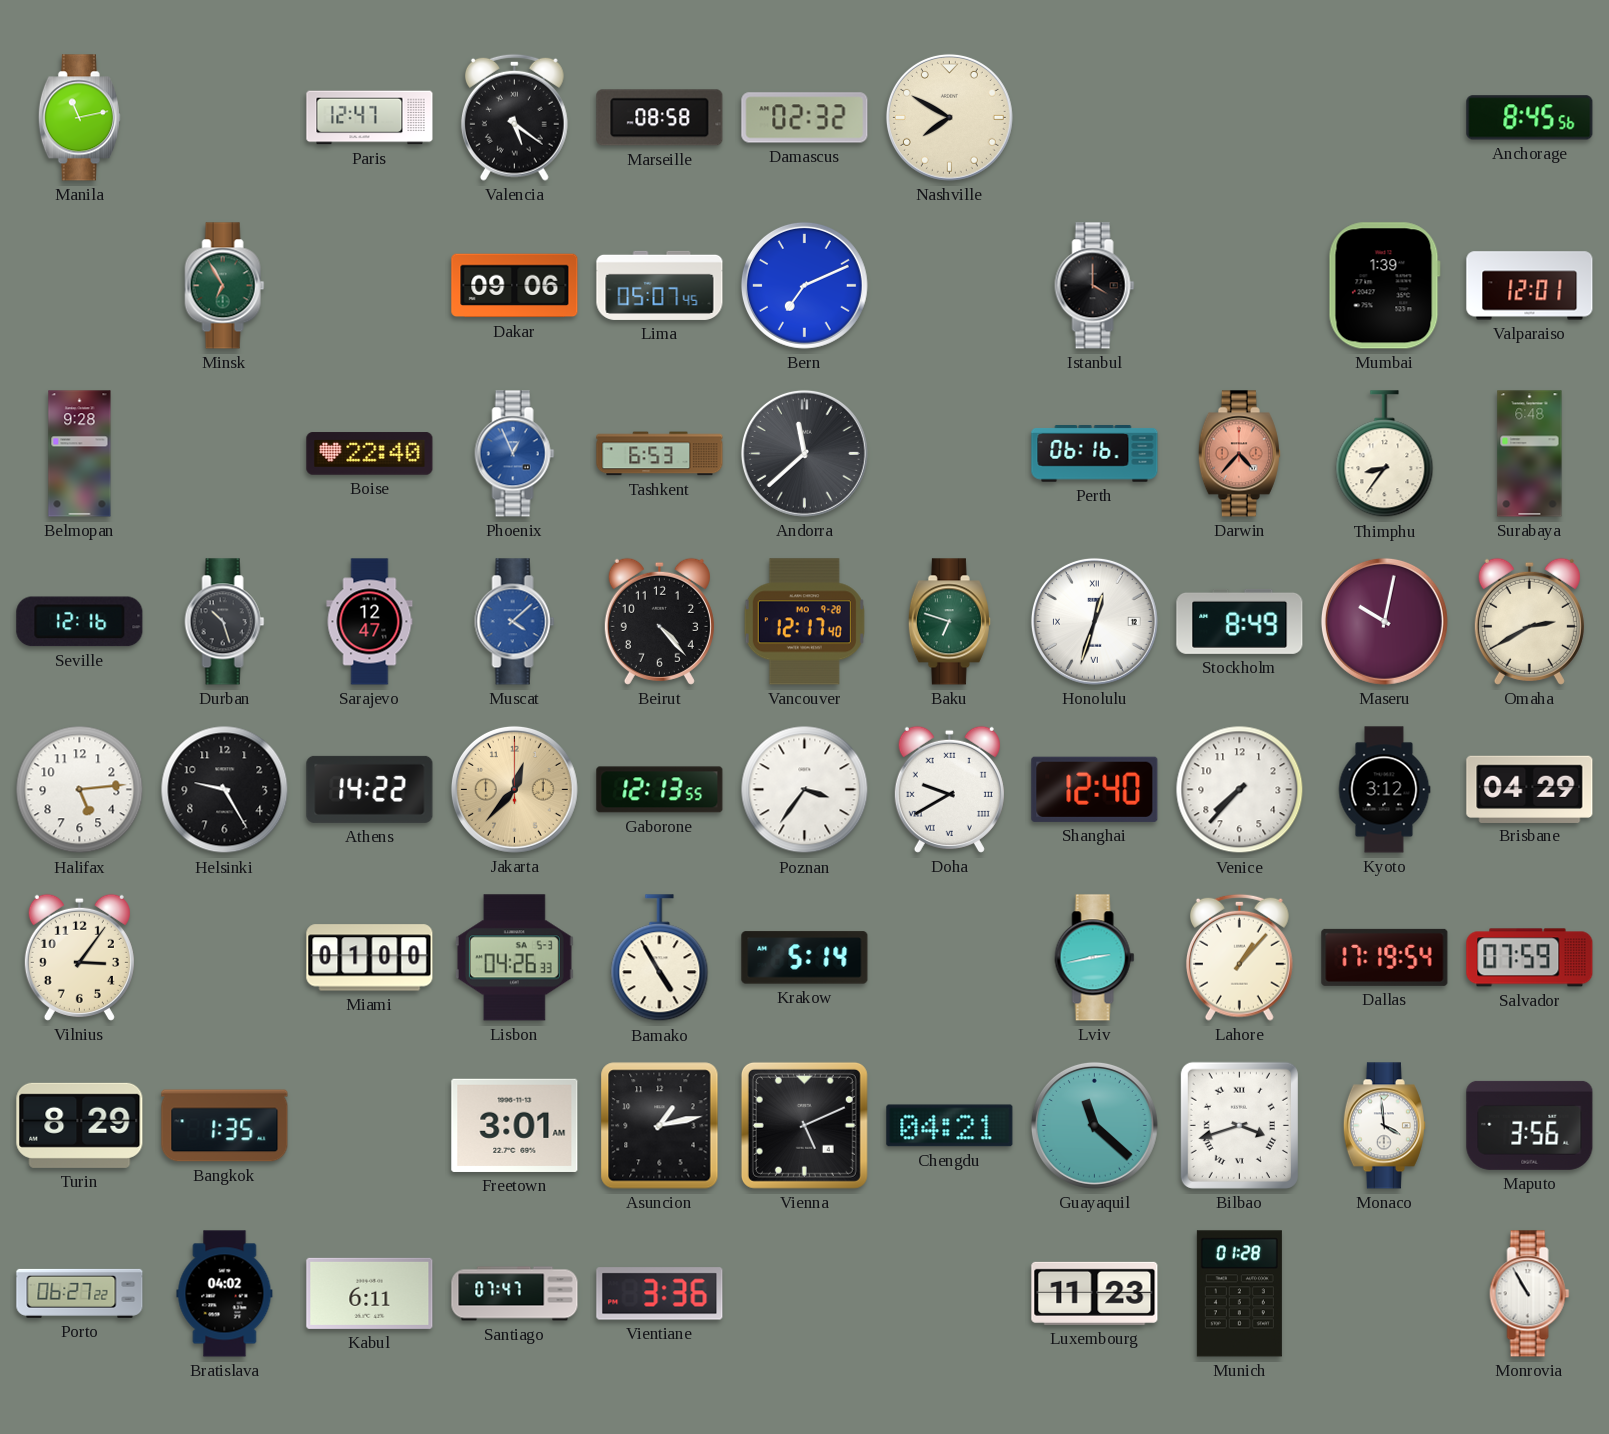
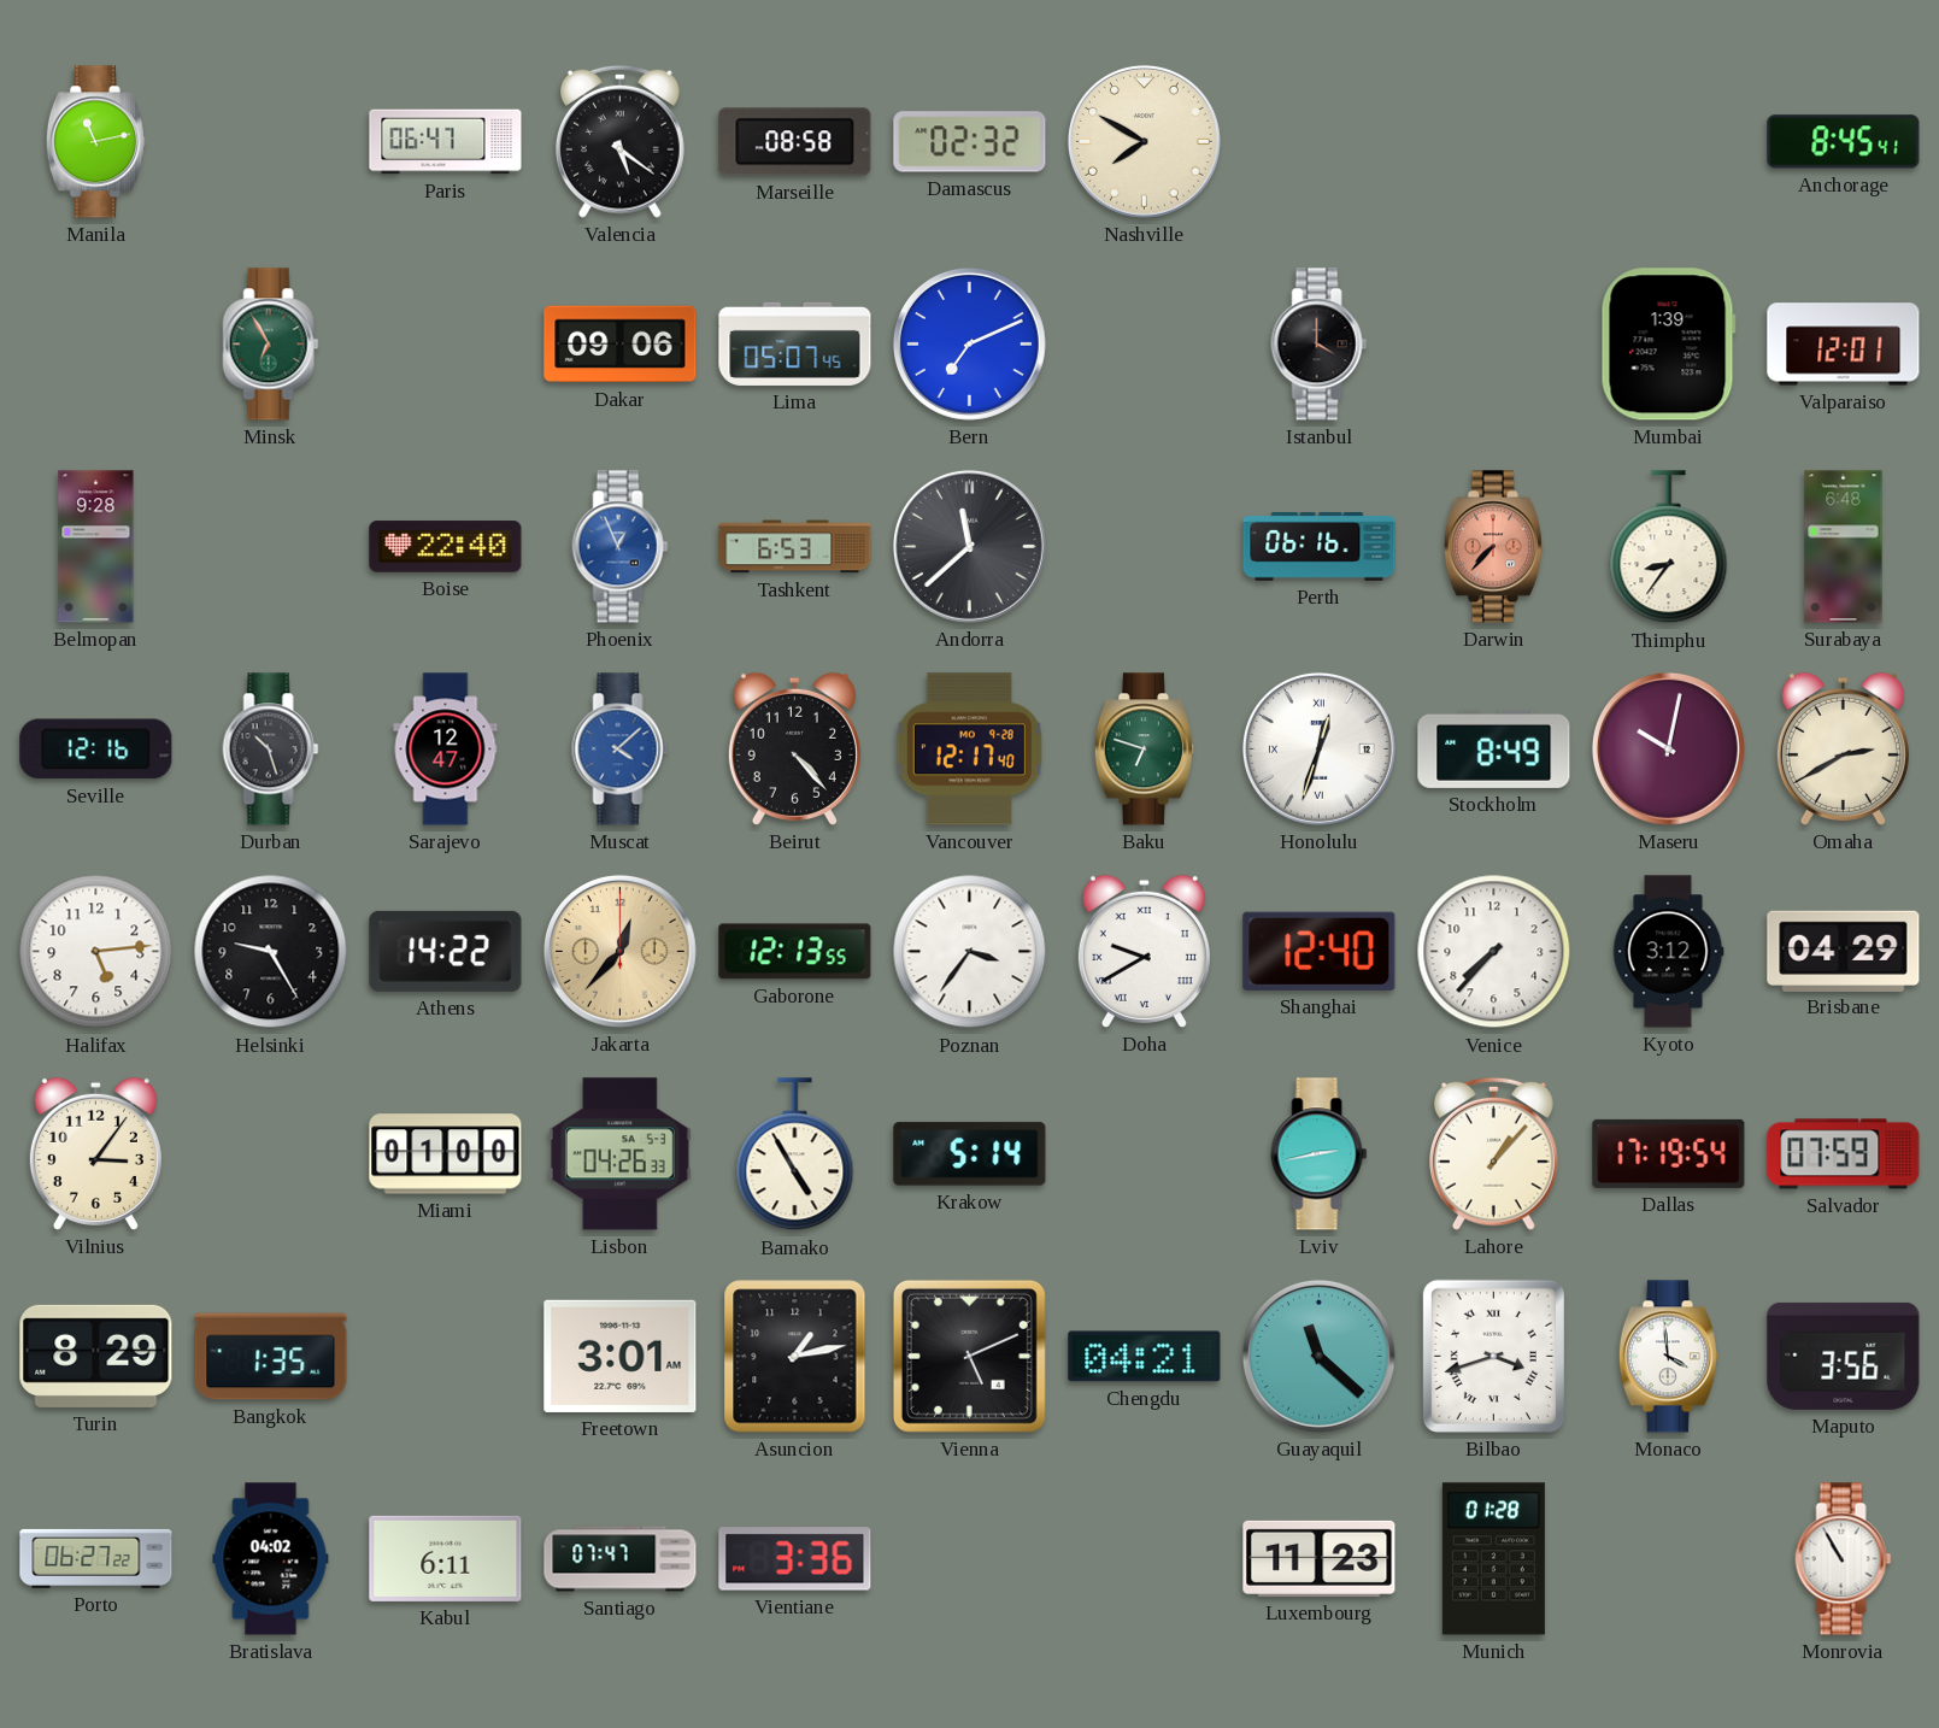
Paris: 12:47 -> 06:47 (446, 142)
Anchorage: 8:45:56 -> 8:45:41 (1844, 142)
Darwin: 4:37 -> 7:37 (1493, 547)
